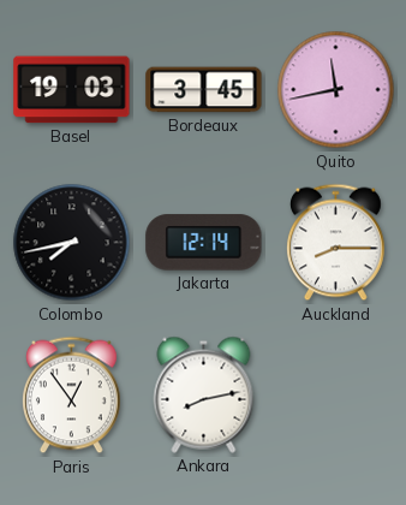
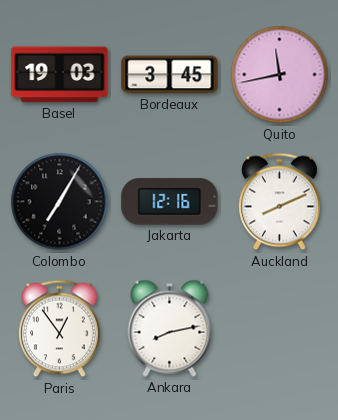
Colombo: 7:43 -> 7:05 (60, 202)
Jakarta: 12:14 -> 12:16 (170, 202)
Auckland: 8:15 -> 8:11 (280, 202)
